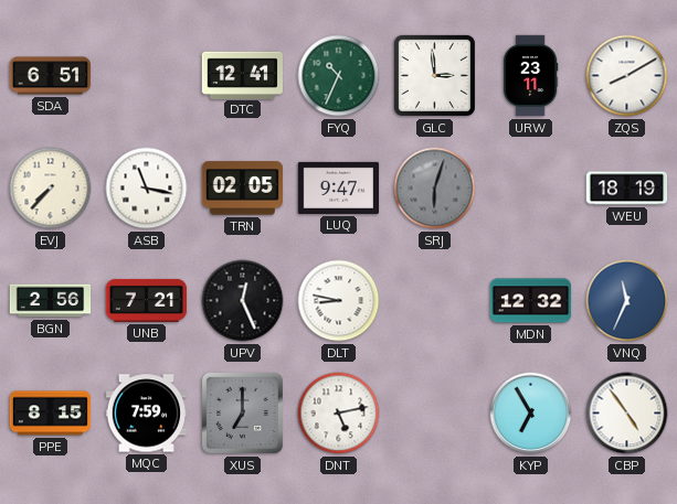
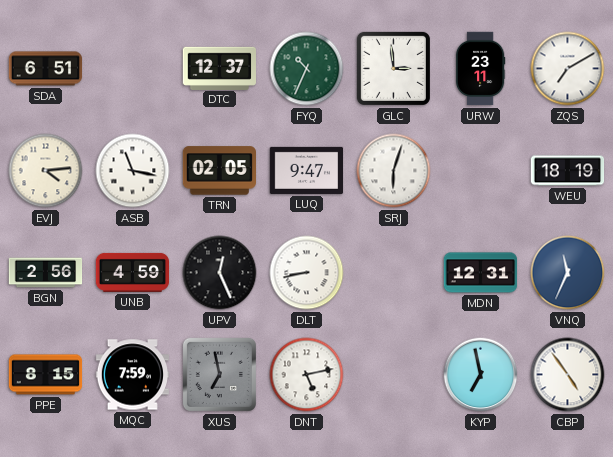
DTC: 12:41 -> 12:37 (219, 68)
ZQS: 8:10 -> 7:10 (568, 69)
EVJ: 7:37 -> 4:14 (46, 171)
SRJ dial: grey -> white (394, 171)
UNB: 7:21 -> 4:59 (133, 272)
DLT: 8:47 -> 8:43 (307, 273)
MDN: 12:32 -> 12:31 (481, 273)
XUS: 7:00 -> 6:58 (219, 374)
KYP: 6:55 -> 6:58 (481, 375)
